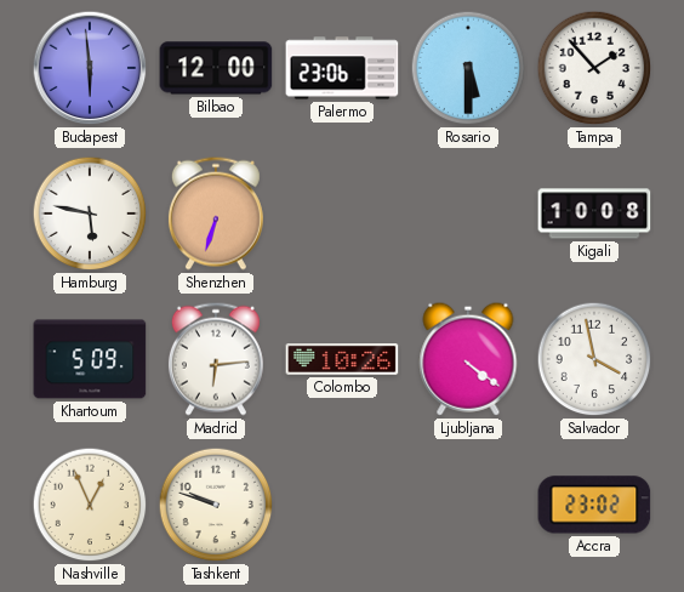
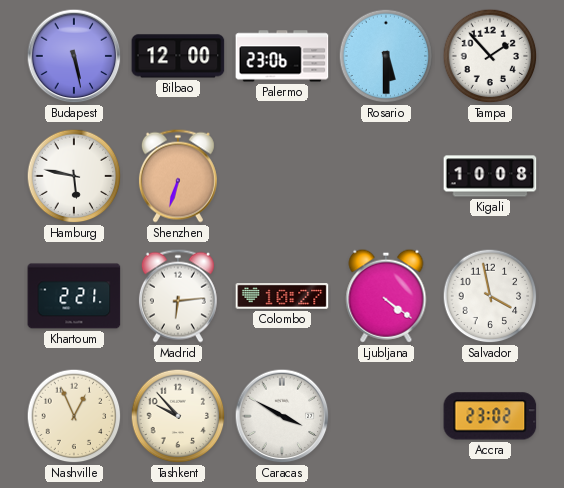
Budapest: 5:59 -> 5:28 (74, 56)
Khartoum: 5:09 -> 2:21 (74, 296)
Colombo: 10:26 -> 10:27 (282, 297)
Tashkent: 9:48 -> 9:53 (178, 416)
Caracas: none -> 3:50 (282, 416)
